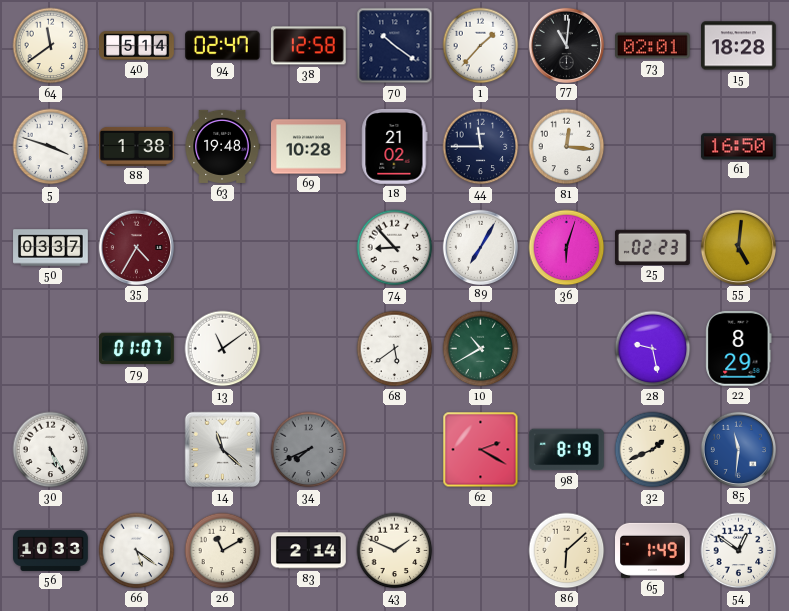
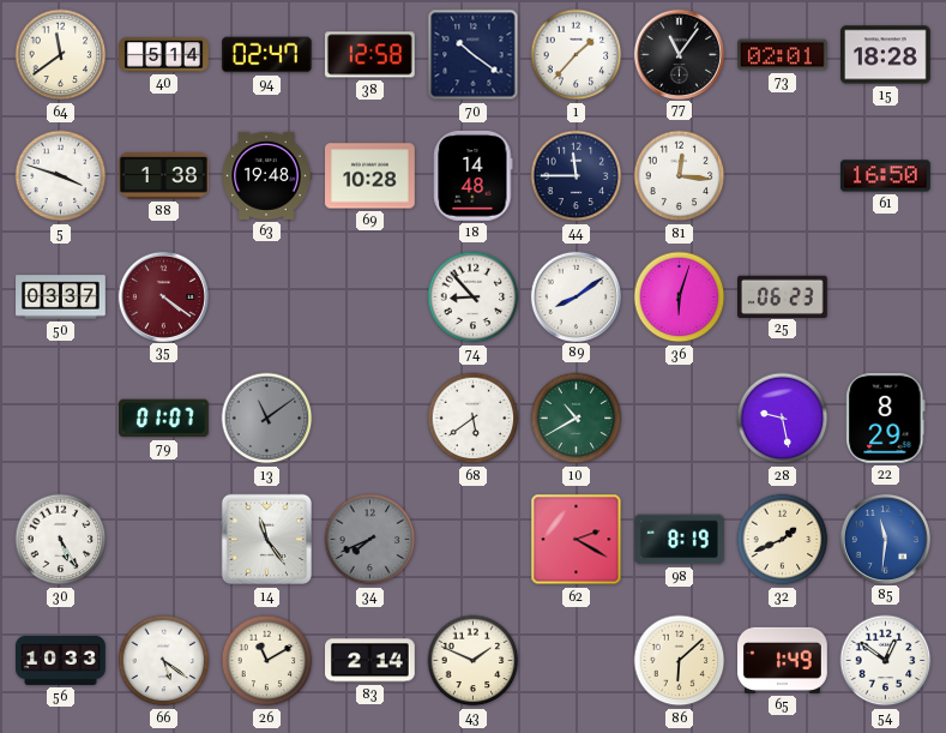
77: 11:01 -> 11:06 (679, 54)
18: 21:02 -> 14:48 (474, 175)
35: 4:35 -> 4:21 (163, 296)
89: 7:05 -> 8:09 (576, 296)
25: 02:23 -> 06:23 (783, 296)
55: 5:01 -> none (738, 247)
13 dial: white -> grey (267, 419)
14: 11:22 -> 11:24 (267, 540)
